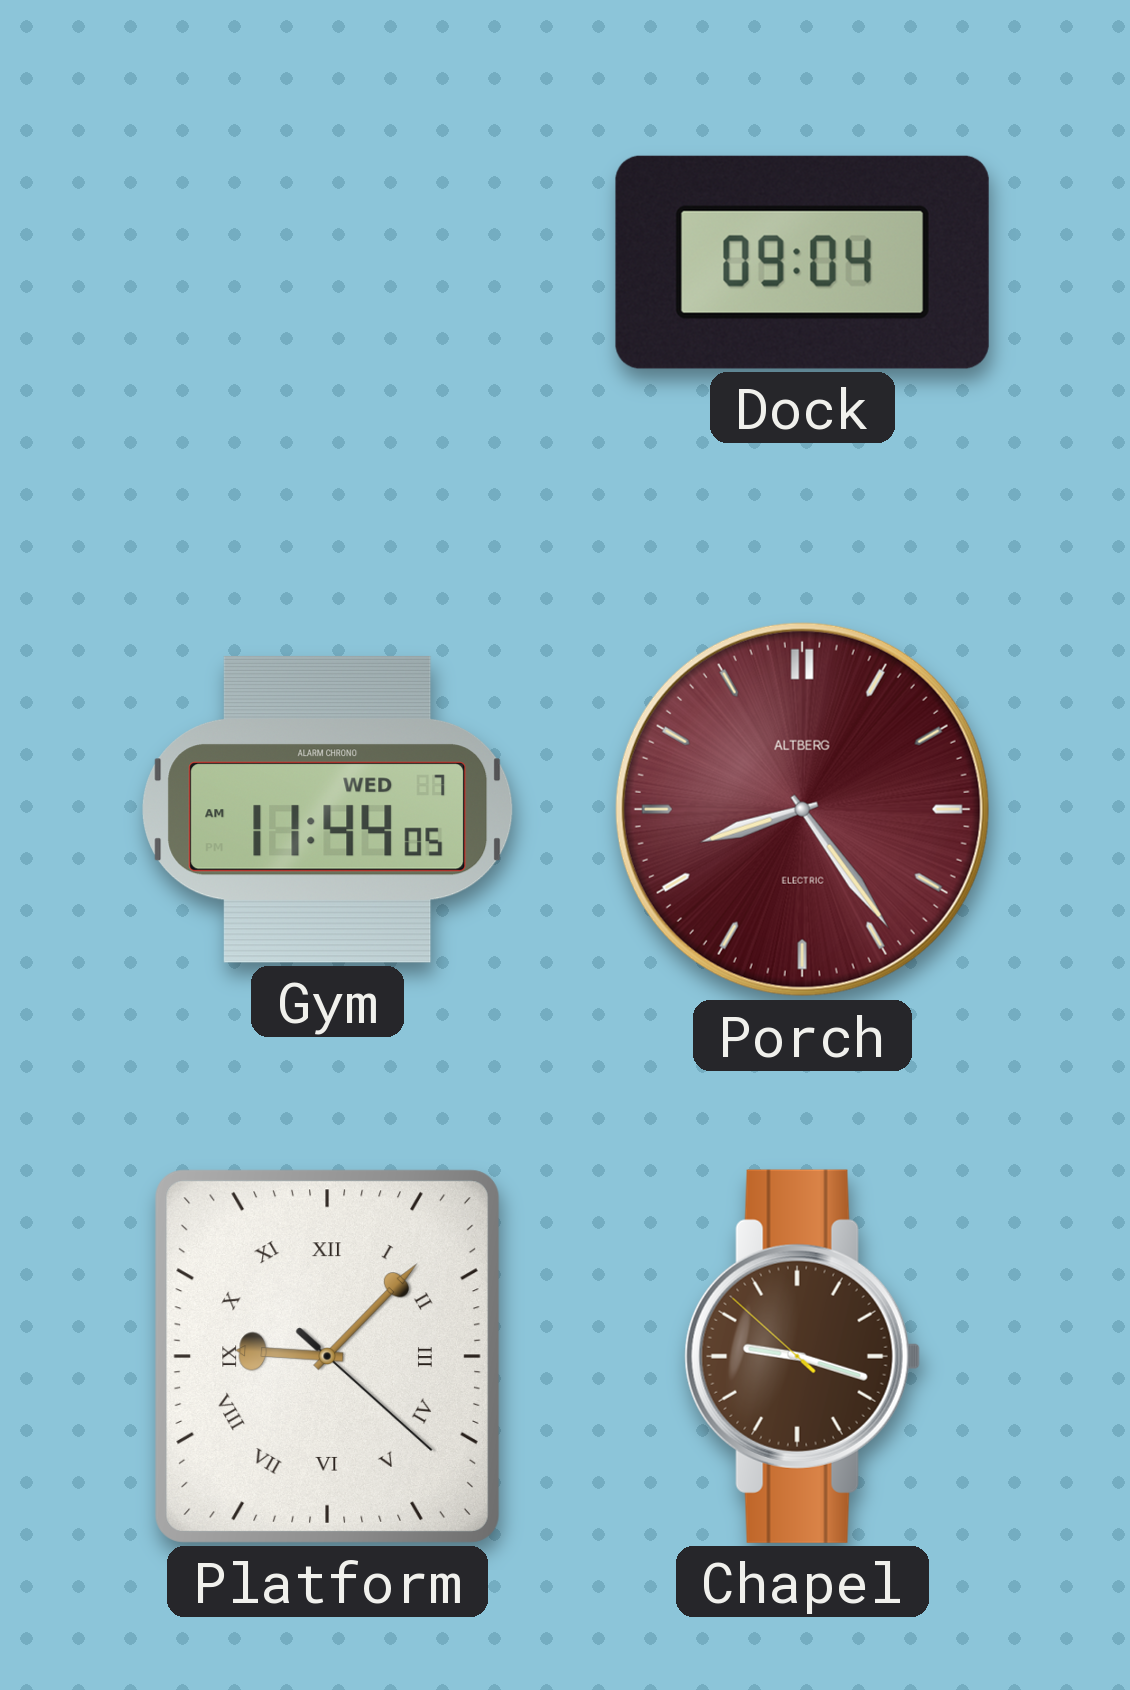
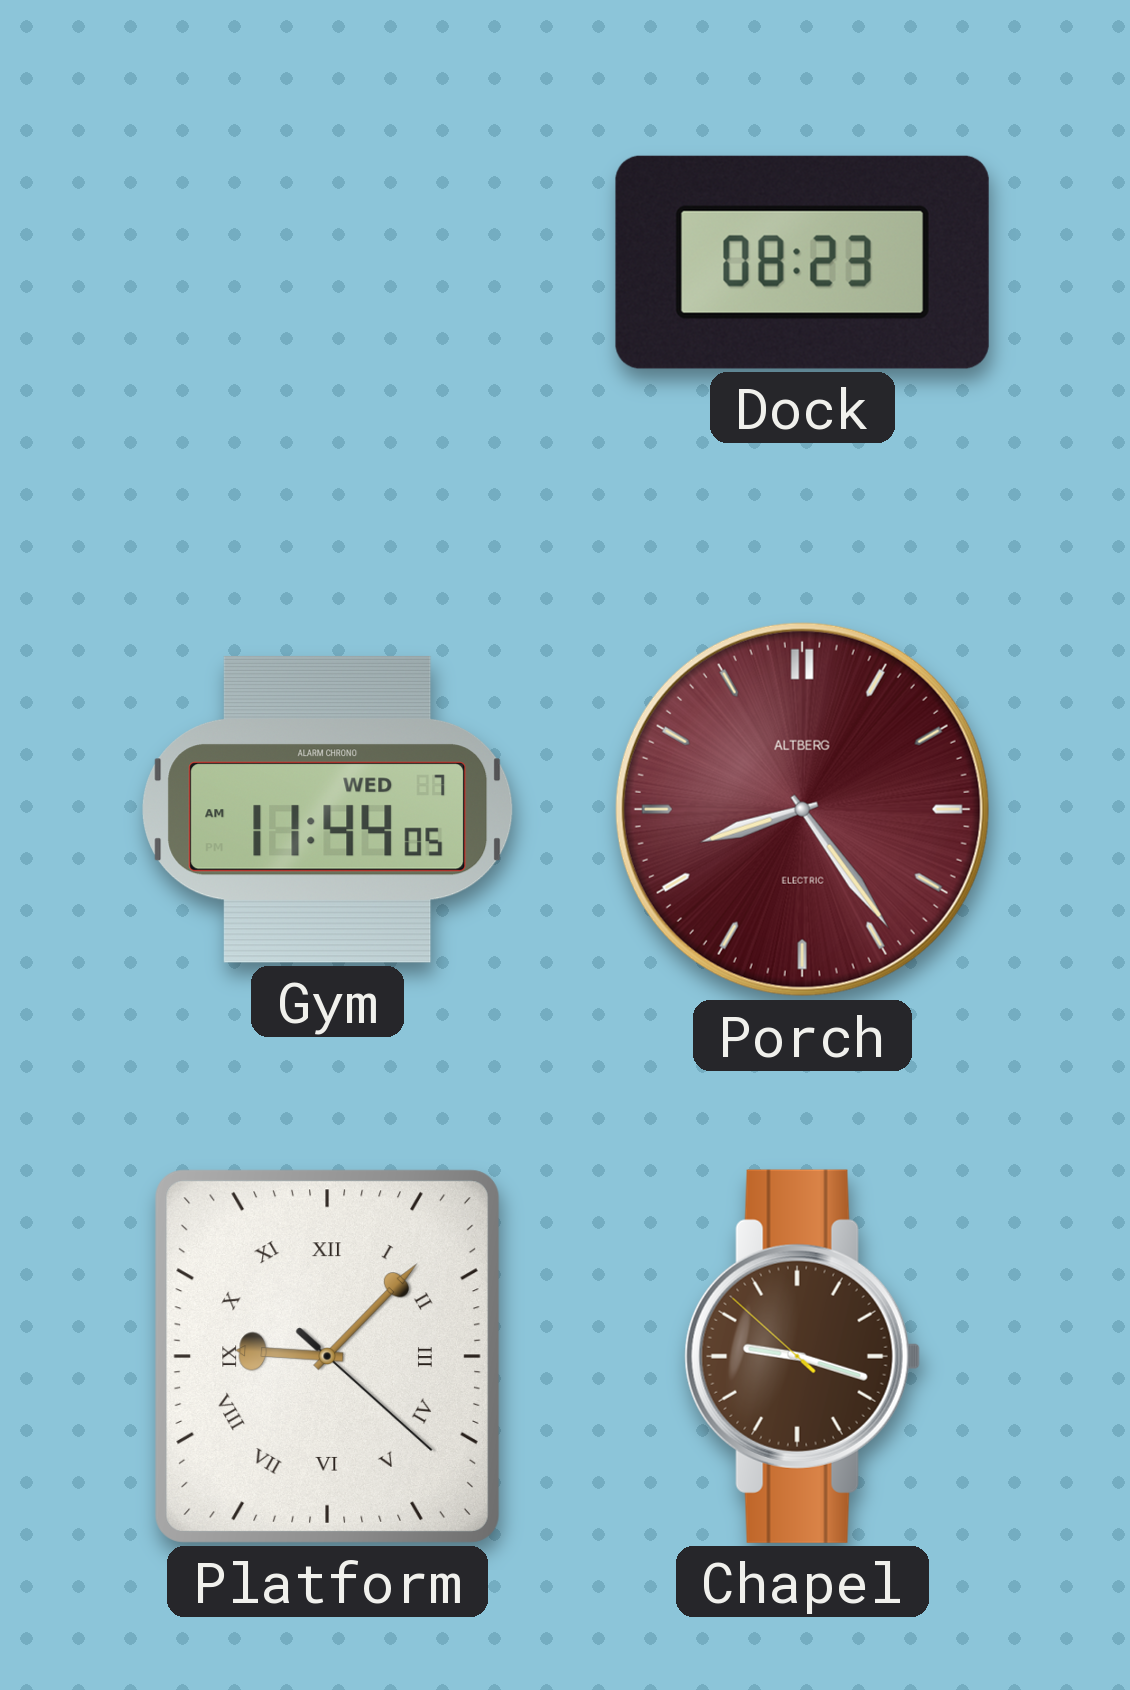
Dock: 09:04 -> 08:23 (802, 262)
